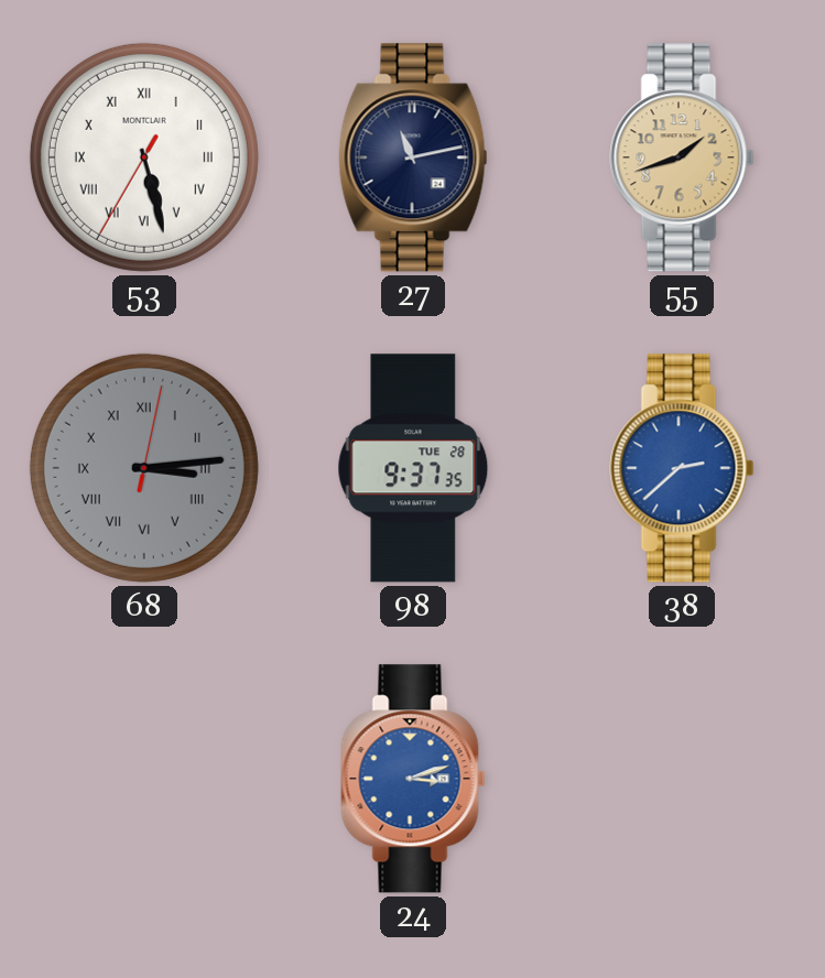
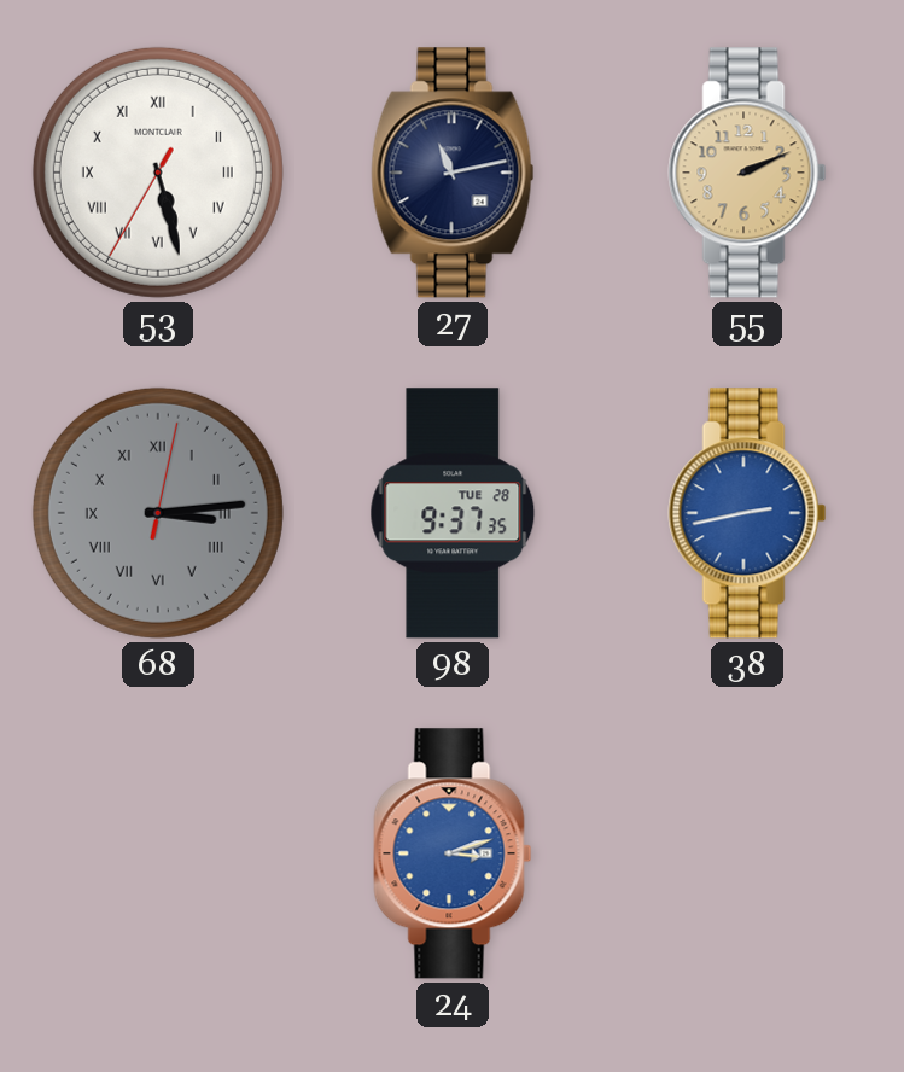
55: 1:42 -> 2:11 (747, 173)
38: 2:38 -> 2:43 (747, 513)
